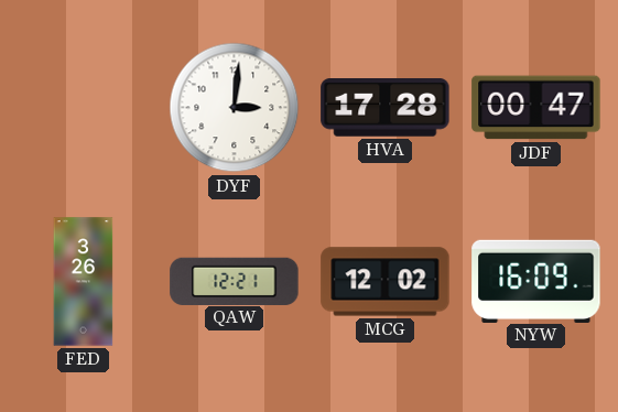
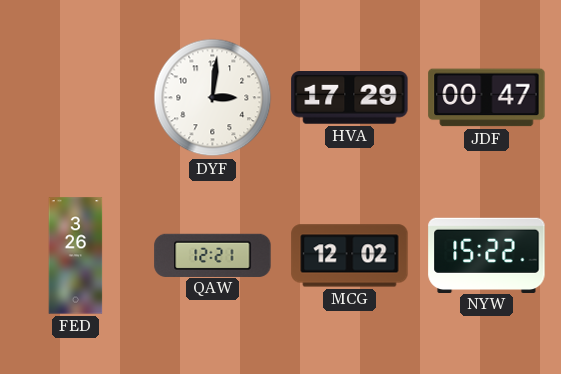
HVA: 17:28 -> 17:29 (350, 98)
NYW: 16:09 -> 15:22 (487, 255)
